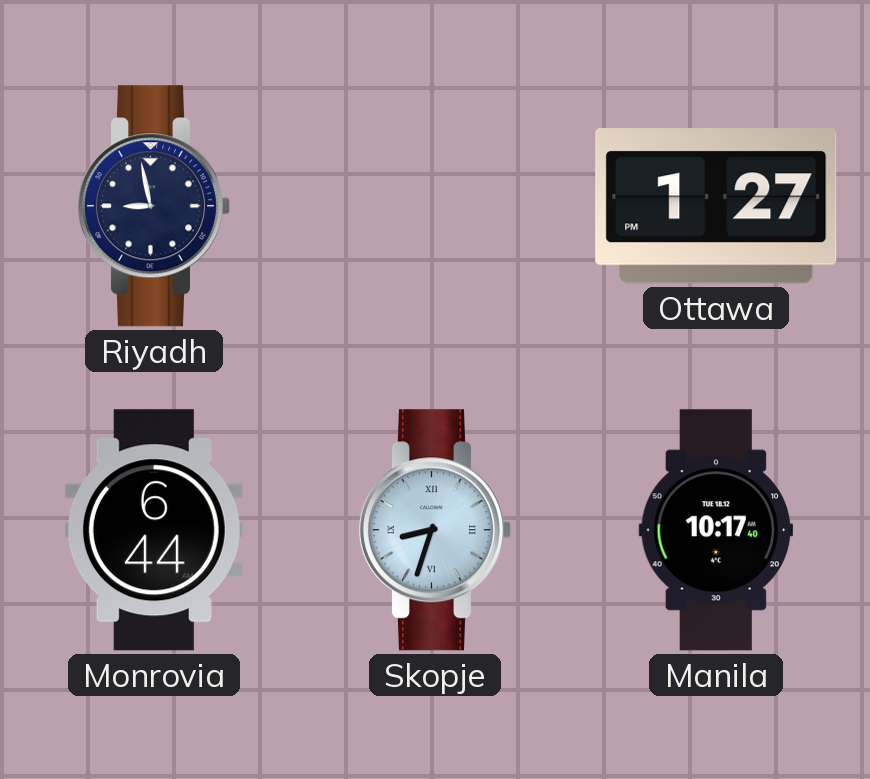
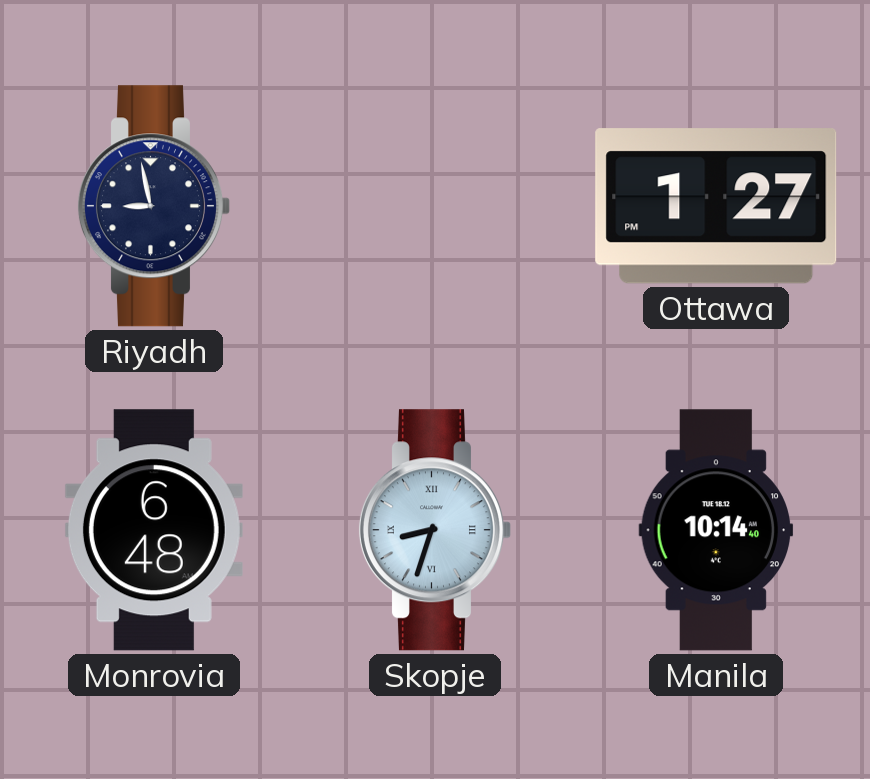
Monrovia: 6:44 -> 6:48 (154, 530)
Manila: 10:17 -> 10:14 (716, 530)
